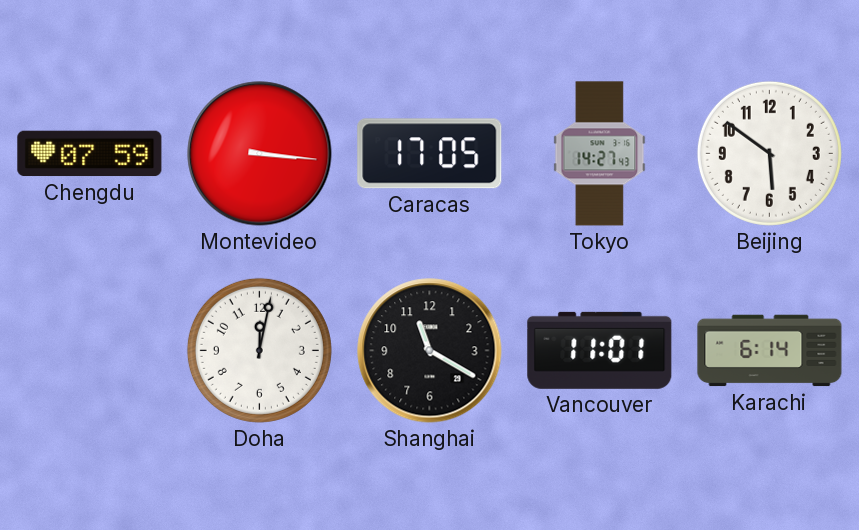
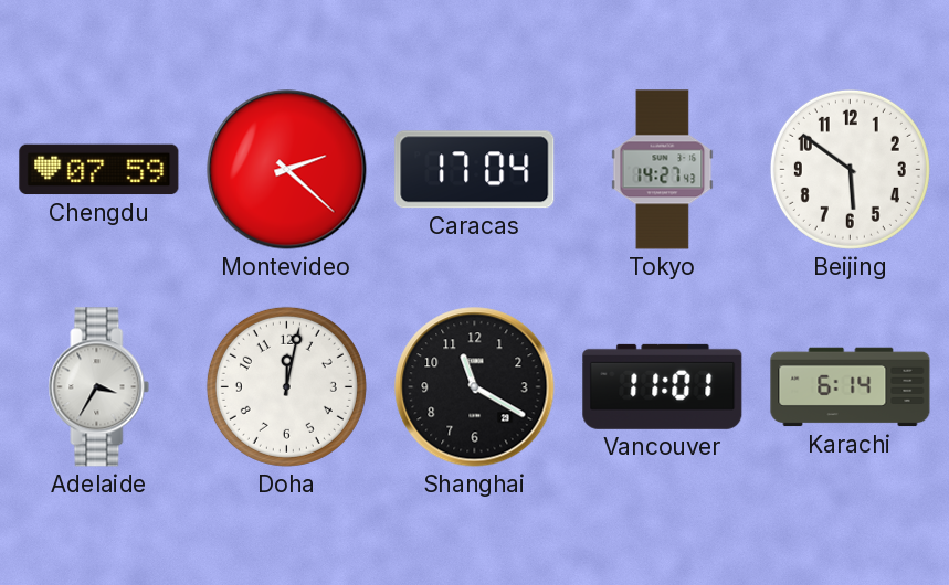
Montevideo: 3:16 -> 2:22 (287, 170)
Caracas: 17:05 -> 17:04 (475, 170)
Adelaide: none -> 3:35 (99, 387)
